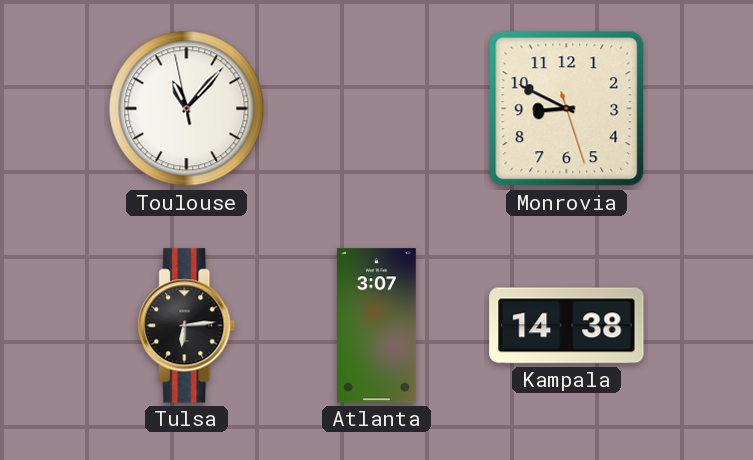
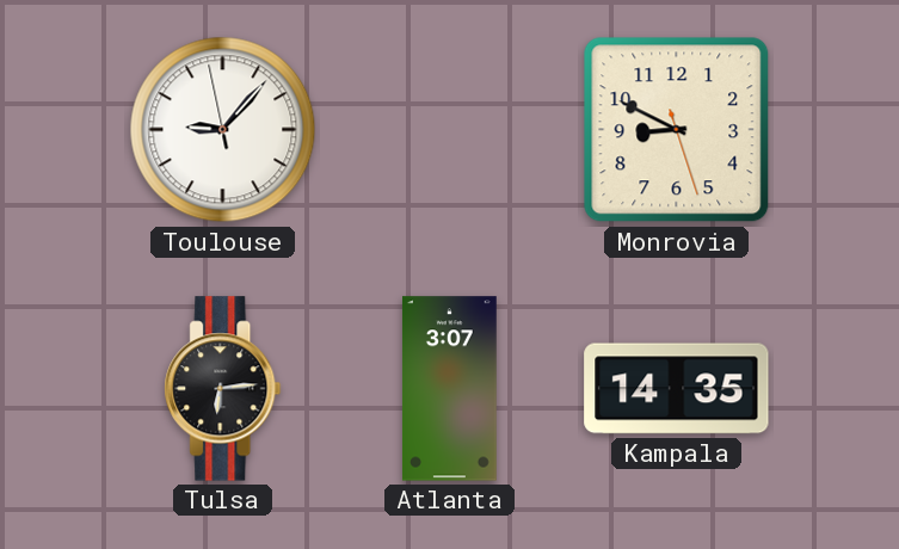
Toulouse: 11:06 -> 9:06 (223, 130)
Kampala: 14:38 -> 14:35 (677, 389)
